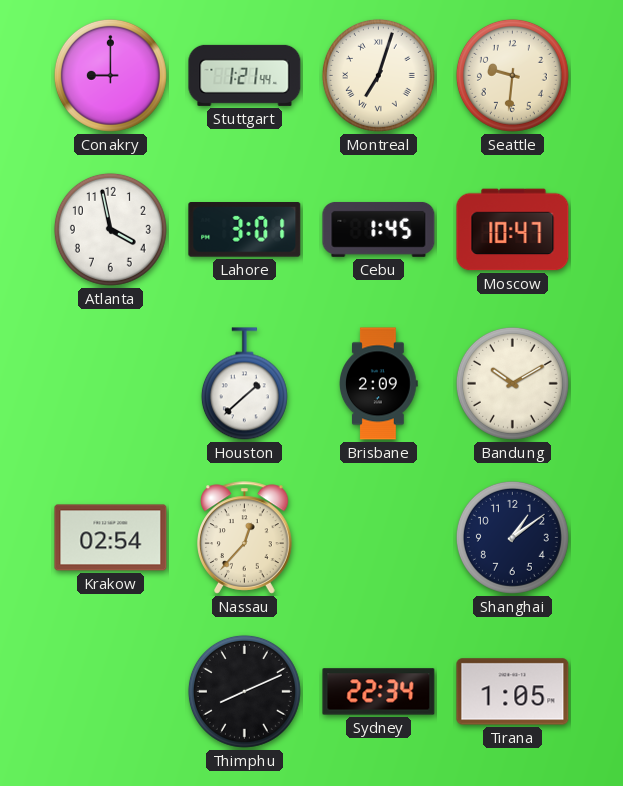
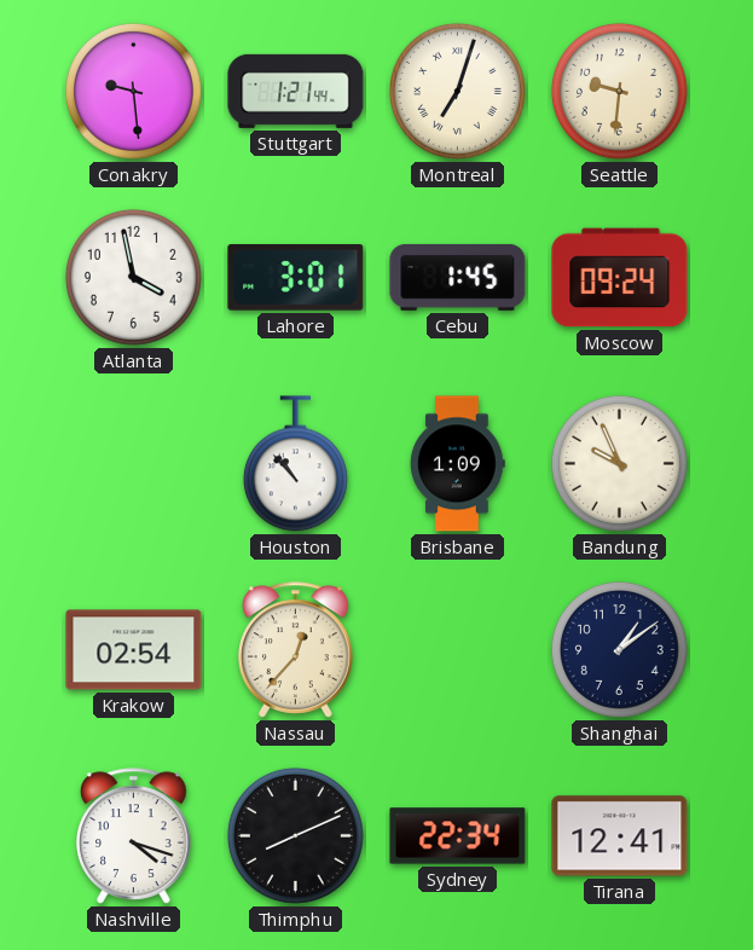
Conakry: 9:00 -> 9:29 (133, 91)
Moscow: 10:47 -> 09:24 (620, 278)
Houston: 1:38 -> 10:53 (295, 464)
Brisbane: 2:09 -> 1:09 (458, 464)
Bandung: 10:10 -> 9:56 (619, 463)
Nashville: none -> 4:18 (134, 836)
Tirana: 1:05 -> 12:41 (620, 836)
